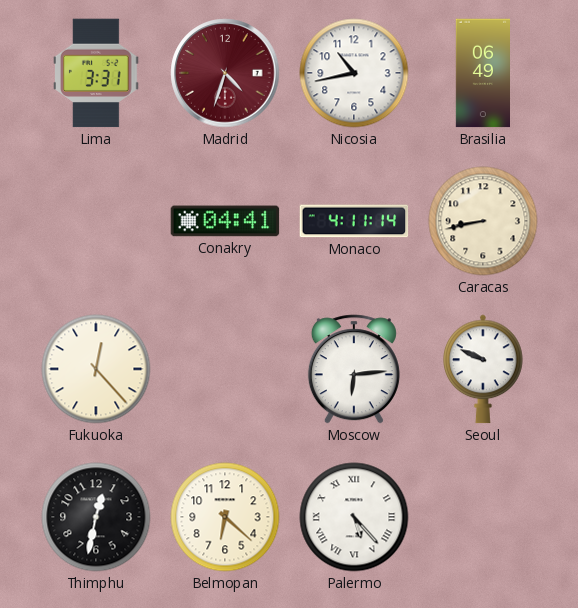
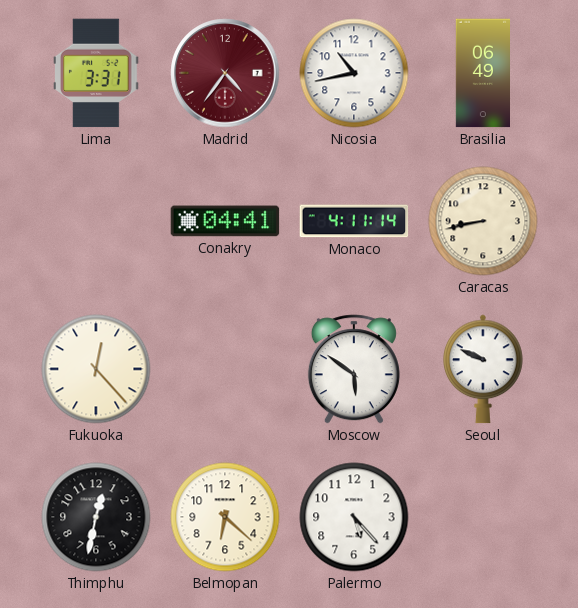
Madrid: 4:33 -> 4:36 (225, 73)
Moscow: 6:14 -> 5:51 (354, 369)
Palermo numerals: Roman -> Arabic (354, 517)
